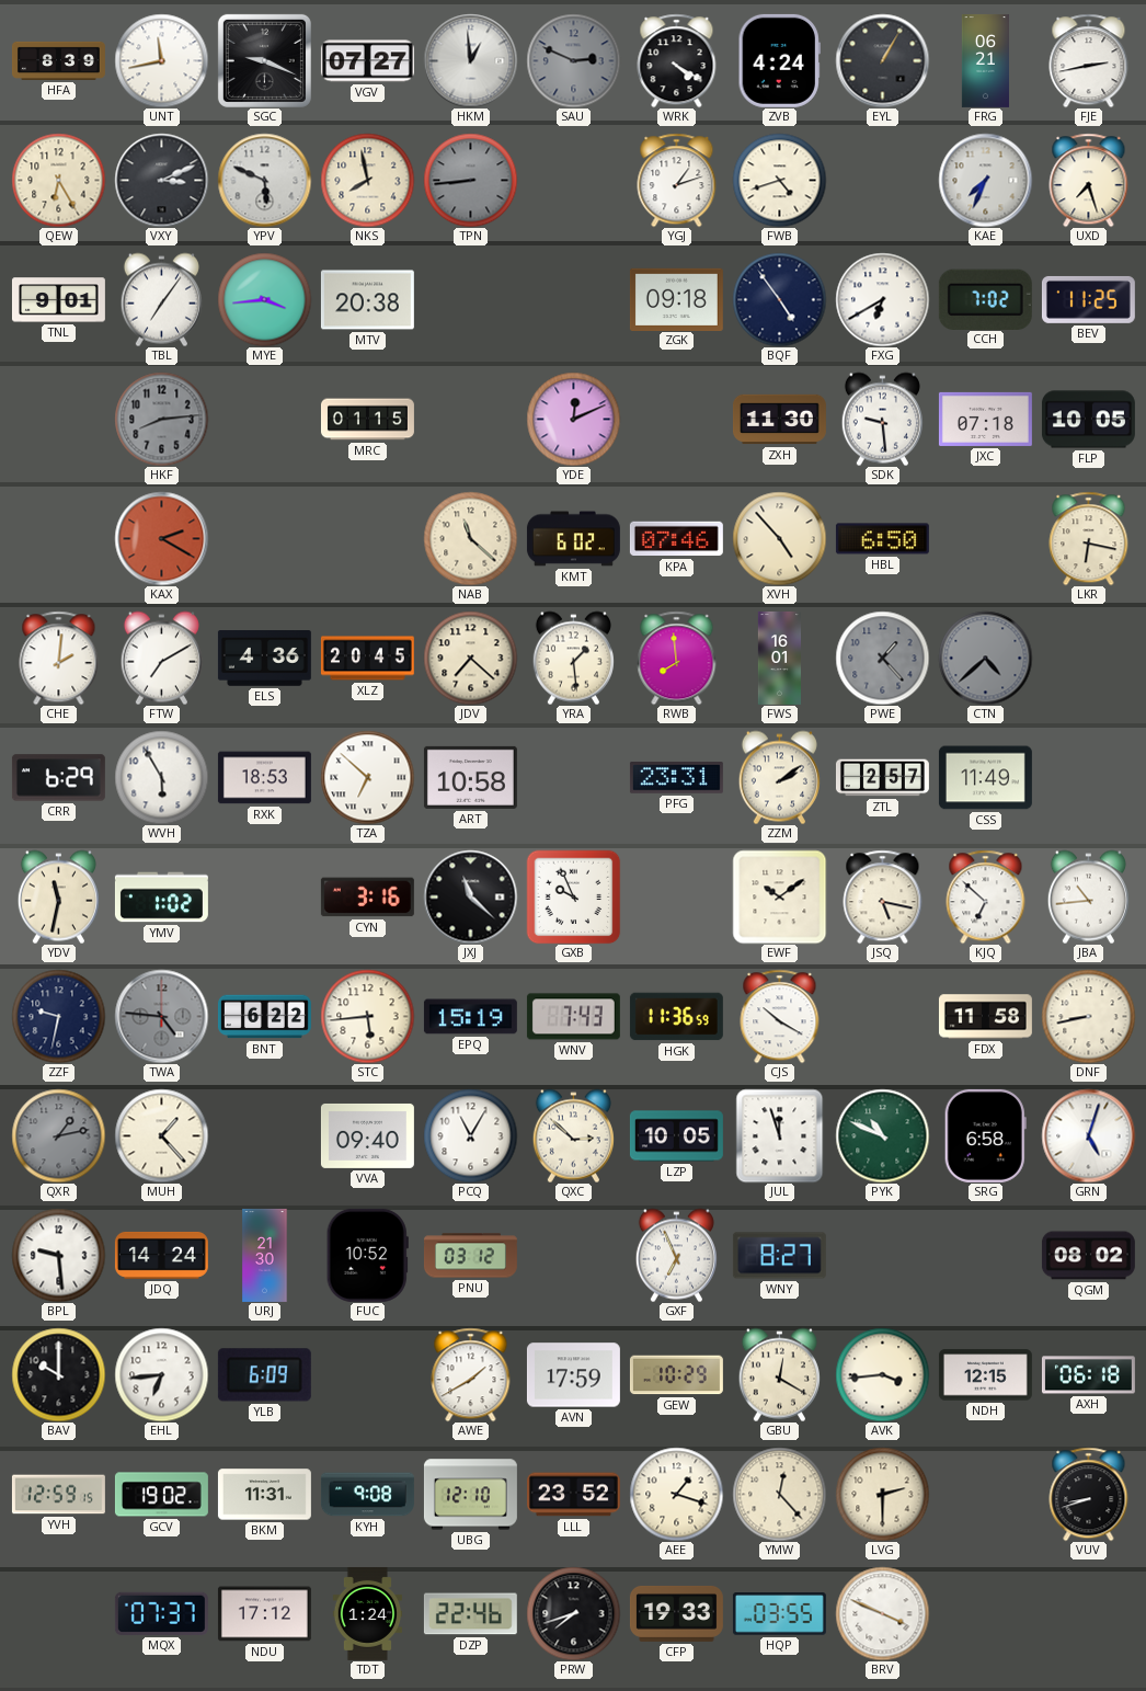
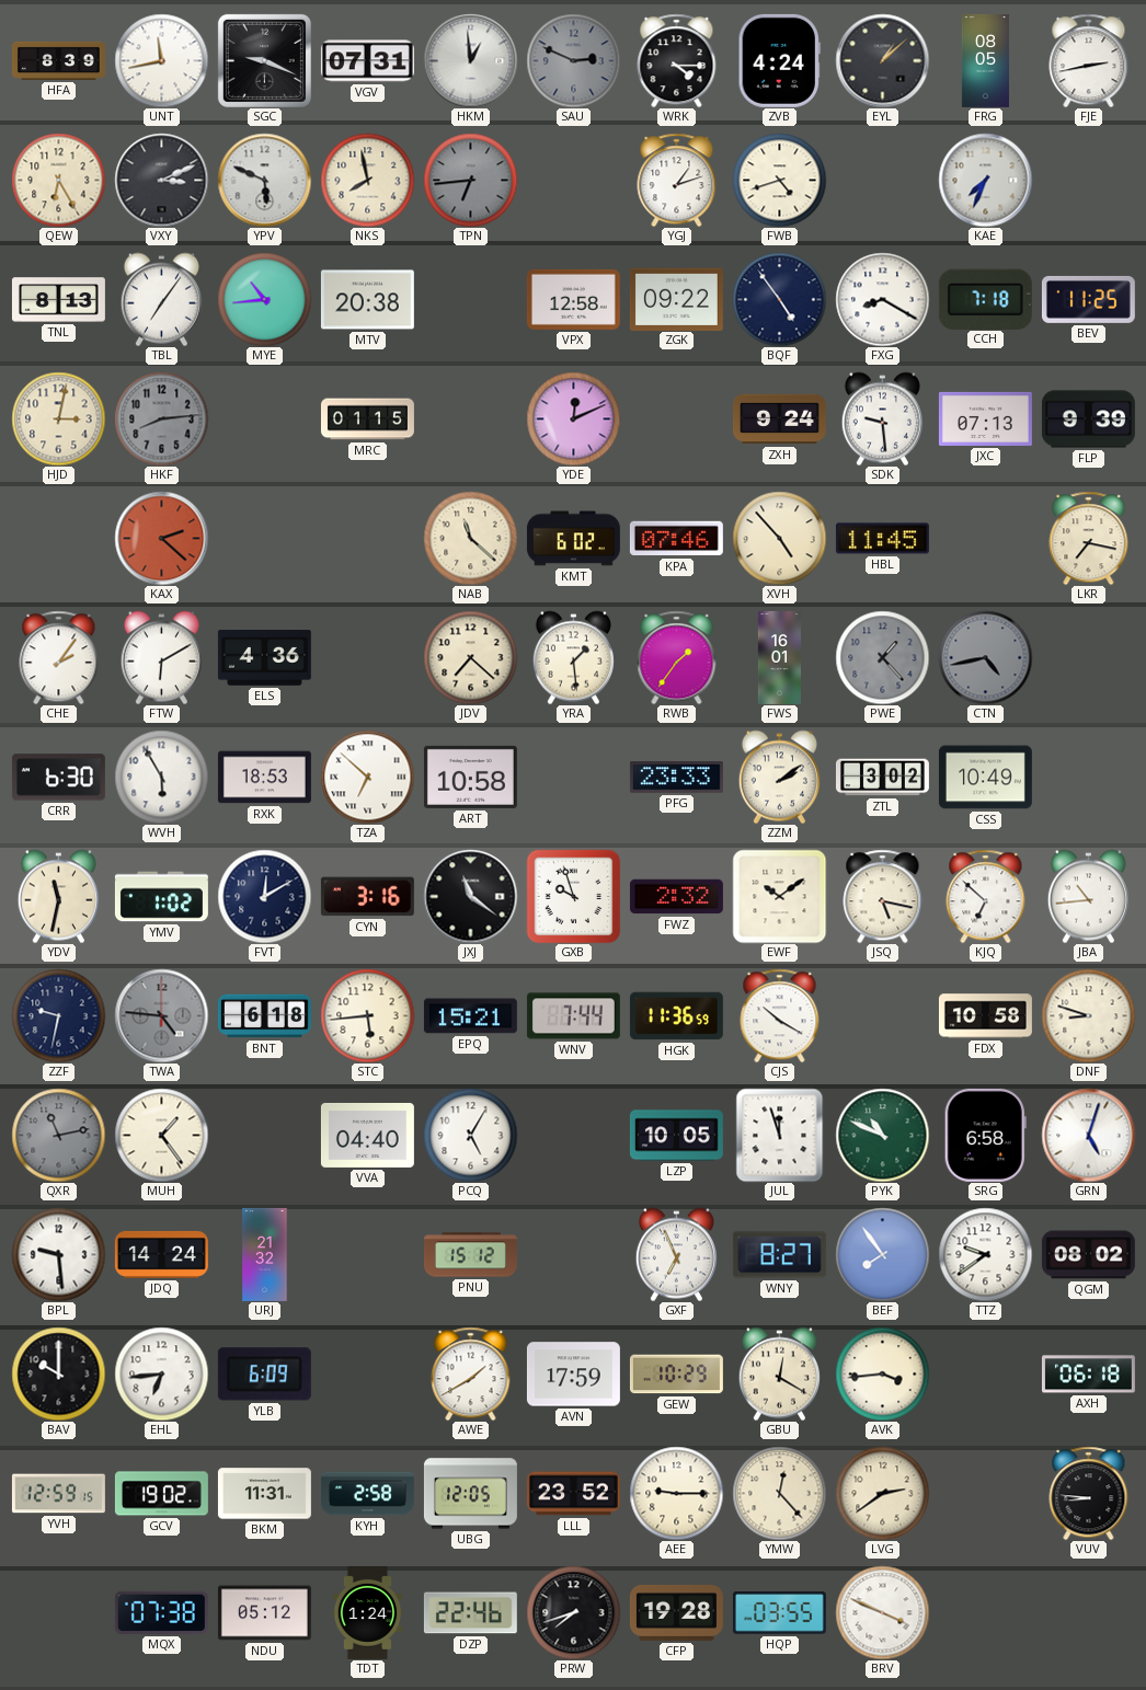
VGV: 07:27 -> 07:31 (367, 61)
WRK: 4:20 -> 4:15 (677, 60)
EYL: 1:05 -> 1:08 (882, 60)
FRG: 06:21 -> 08:05 (985, 60)
TPN: 8:44 -> 6:44 (470, 180)
UXD: 7:27 -> none (1089, 180)
TNL: 9:01 -> 8:13 (58, 300)
MYE: 3:44 -> 10:44 (264, 299)
VPX: none -> 12:58 (573, 299)
ZGK: 09:18 -> 09:22 (676, 299)
FXG: 6:40 -> 8:20 (882, 299)
CCH: 7:02 -> 7:18 (985, 299)
HJD: none -> 3:02 (58, 418)
ZXH: 11:30 -> 9:24 (779, 419)
JXC: 07:18 -> 07:13 (985, 418)
FLP: 10:05 -> 9:39 (1088, 419)
KAX: 2:20 -> 2:22 (161, 538)
HBL: 6:50 -> 11:45 (882, 539)
LKR: 6:17 -> 7:17 (1089, 538)
CHE: 2:01 -> 2:06 (59, 657)
FTW: 7:10 -> 6:10 (161, 657)
XLZ: 20:45 -> none (367, 659)
RWB: 7:59 -> 1:36 (677, 657)
CTN: 4:38 -> 4:43 (985, 657)
CRR: 6:29 -> 6:30 (58, 778)
PFG: 23:31 -> 23:33 (676, 778)
ZTL: 2:57 -> 3:02 (882, 778)
CSS: 11:49 -> 10:49 (985, 778)
FVT: none -> 12:10 (264, 896)
JXJ: 11:22 -> 11:21 (470, 896)
GXB: 9:56 -> 9:57 (573, 896)
FWZ: none -> 2:32 (676, 897)
BNT: 6:22 -> 6:18 (264, 1016)
EPQ: 15:19 -> 15:21 (470, 1016)
WNV: 7:43 -> 7:44 (573, 1016)
FDX: 11:58 -> 10:58 (985, 1016)
DNF: 8:43 -> 8:48 (1088, 1015)
QXR: 1:13 -> 11:13 (58, 1135)
MUH: 1:23 -> 1:24 (161, 1135)
VVA: 09:40 -> 04:40 (367, 1135)
PCQ: 11:05 -> 5:05 (470, 1135)
QXC: 2:52 -> none (573, 1135)
URJ: 21:30 -> 21:32 (265, 1254)
FUC: 10:52 -> none (367, 1255)
PNU: 03:12 -> 15:12 (470, 1255)
BEF: none -> 7:54 (882, 1254)
TTZ: none -> 9:39 (985, 1254)
NDH: 12:15 -> none (985, 1375)
KYH: 9:08 -> 2:58 (367, 1494)
UBG: 12:10 -> 12:05 (470, 1494)
AEE: 1:18 -> 9:15 (676, 1493)
LVG: 2:30 -> 2:39 (882, 1493)
VUV: 8:42 -> 8:46 (1089, 1493)
MQX: 07:37 -> 07:38 (161, 1612)
NDU: 17:12 -> 05:12 (264, 1613)
CFP: 19:33 -> 19:28 (676, 1612)
